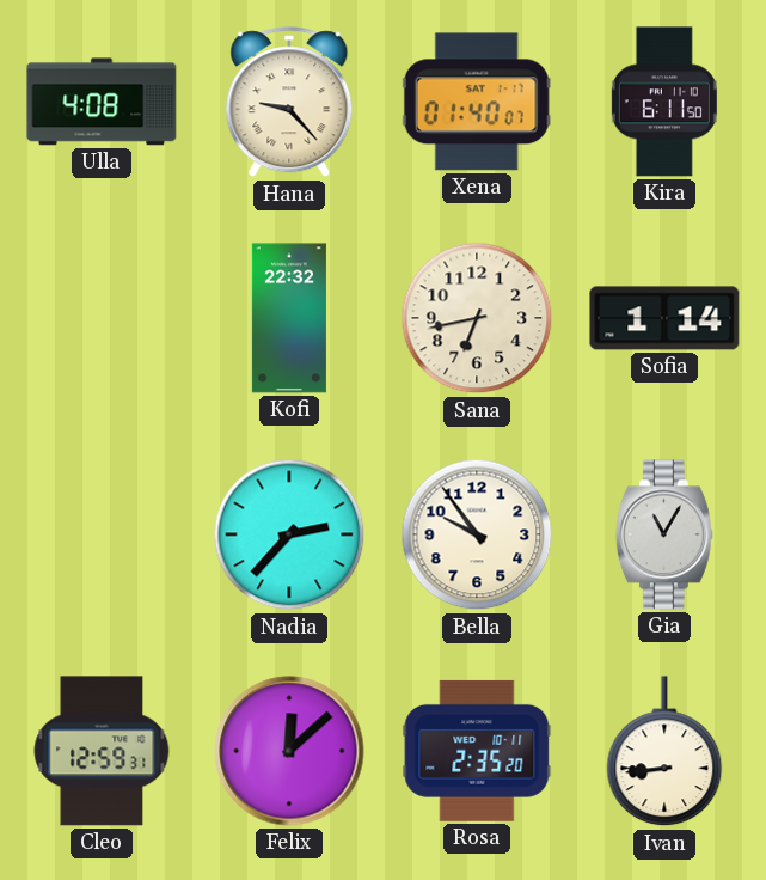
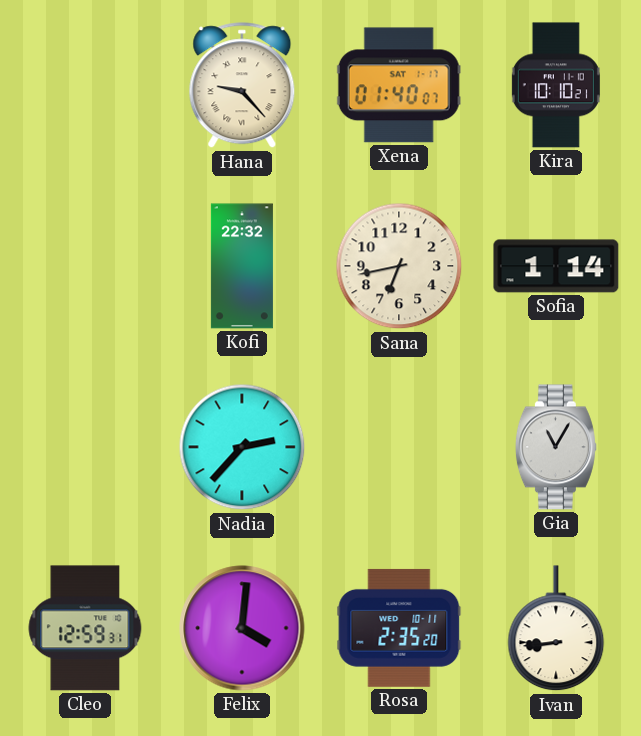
Ulla: 4:08 -> none (102, 102)
Kira: 6:11 -> 10:10 (556, 85)
Bella: 9:54 -> none (477, 534)
Felix: 12:08 -> 4:01 (242, 628)
